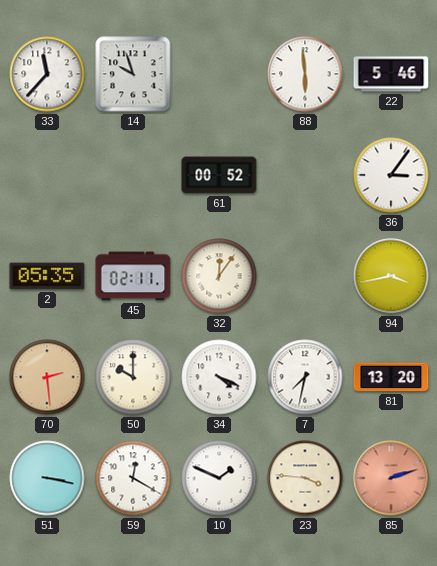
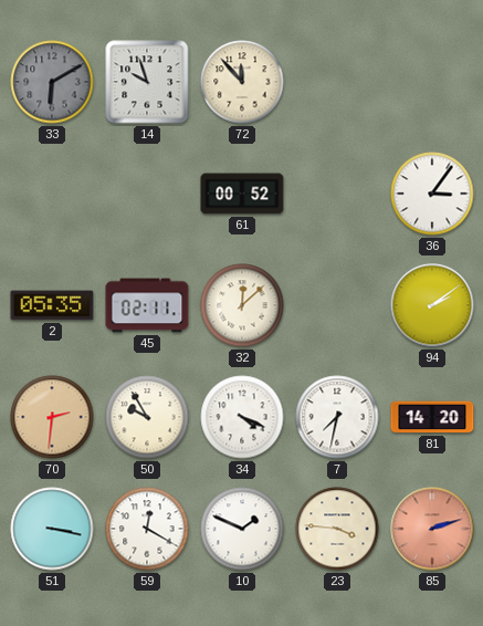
33: 11:37 -> 6:10 (52, 82)
33 dial: white -> grey (52, 82)
72: none -> 11:53 (242, 82)
88: 5:59 -> none (305, 74)
22: 5:46 -> none (391, 74)
32: 12:06 -> 12:08 (242, 305)
94: 3:43 -> 2:09 (432, 305)
70: 2:29 -> 2:31 (52, 417)
50: 10:00 -> 9:55 (147, 417)
81: 13:20 -> 14:20 (432, 417)
